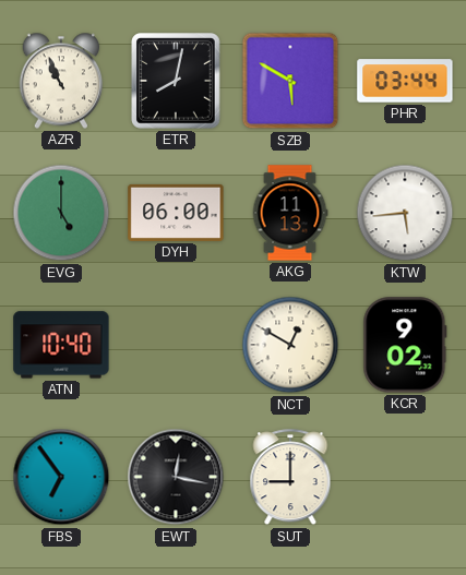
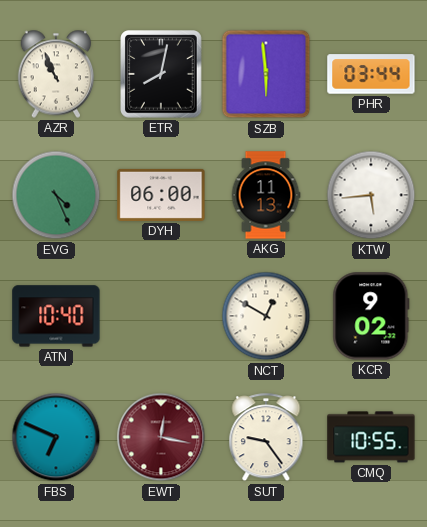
SZB: 5:50 -> 5:59 (266, 74)
EVG: 5:00 -> 4:26 (56, 195)
FBS: 6:54 -> 6:49 (56, 437)
EWT dial: black -> burgundy (161, 437)
SUT: 9:00 -> 9:24 (266, 438)
CMQ: none -> 10:55 (371, 437)
